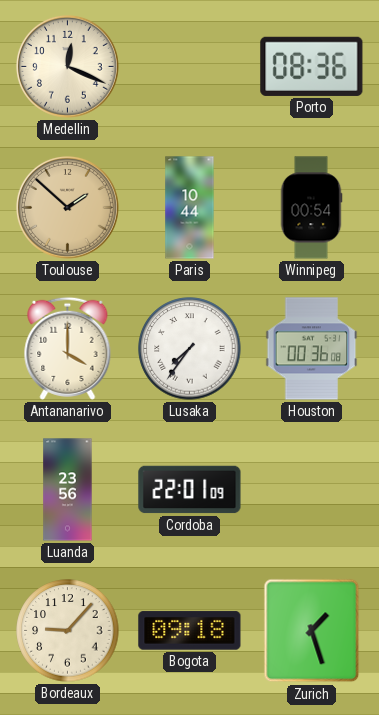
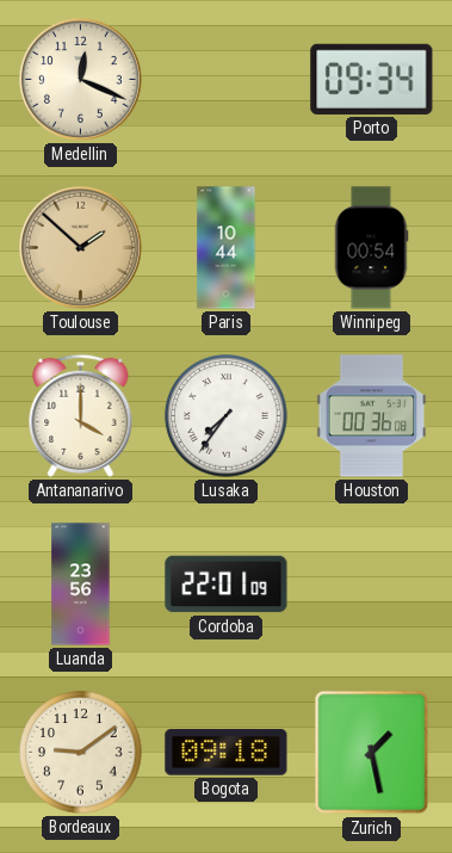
Porto: 08:36 -> 09:34 (372, 79)
Bordeaux: 9:07 -> 9:09 (81, 753)
Zurich: 1:27 -> 1:28 (372, 753)
